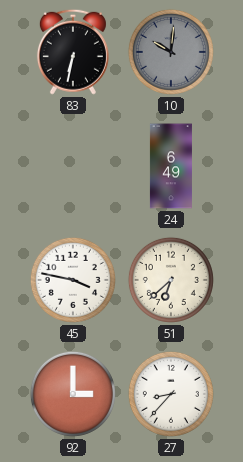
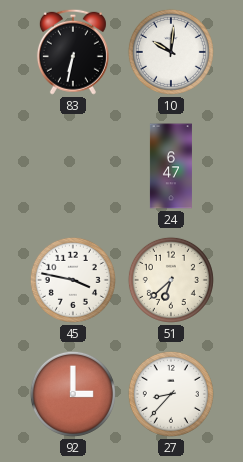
10 dial: grey -> white (171, 52)
24: 6:49 -> 6:47 (171, 166)
